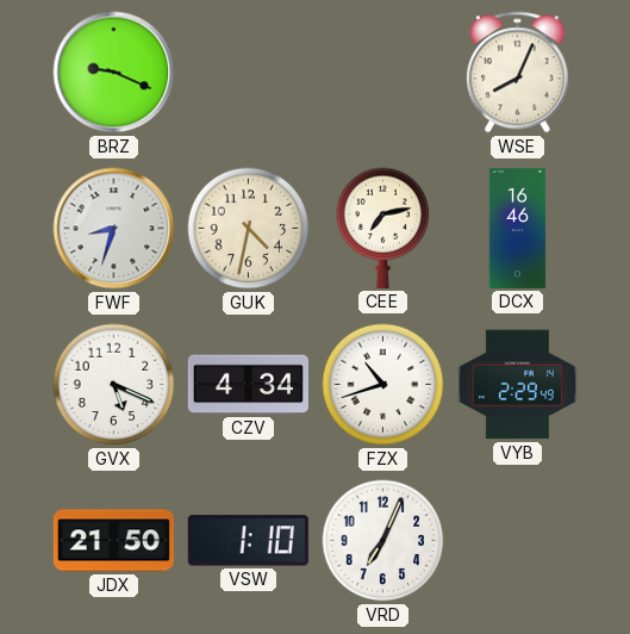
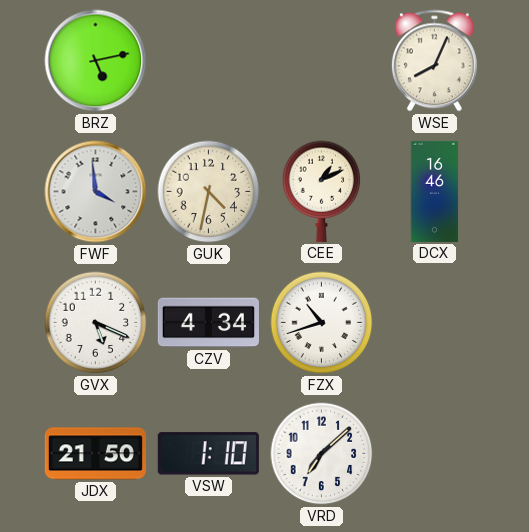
BRZ: 9:19 -> 5:13 (96, 61)
FWF: 8:33 -> 3:59 (96, 192)
CEE: 7:13 -> 1:11 (322, 191)
VYB: 2:29 -> none (517, 385)
VRD: 7:04 -> 7:08 (322, 454)
